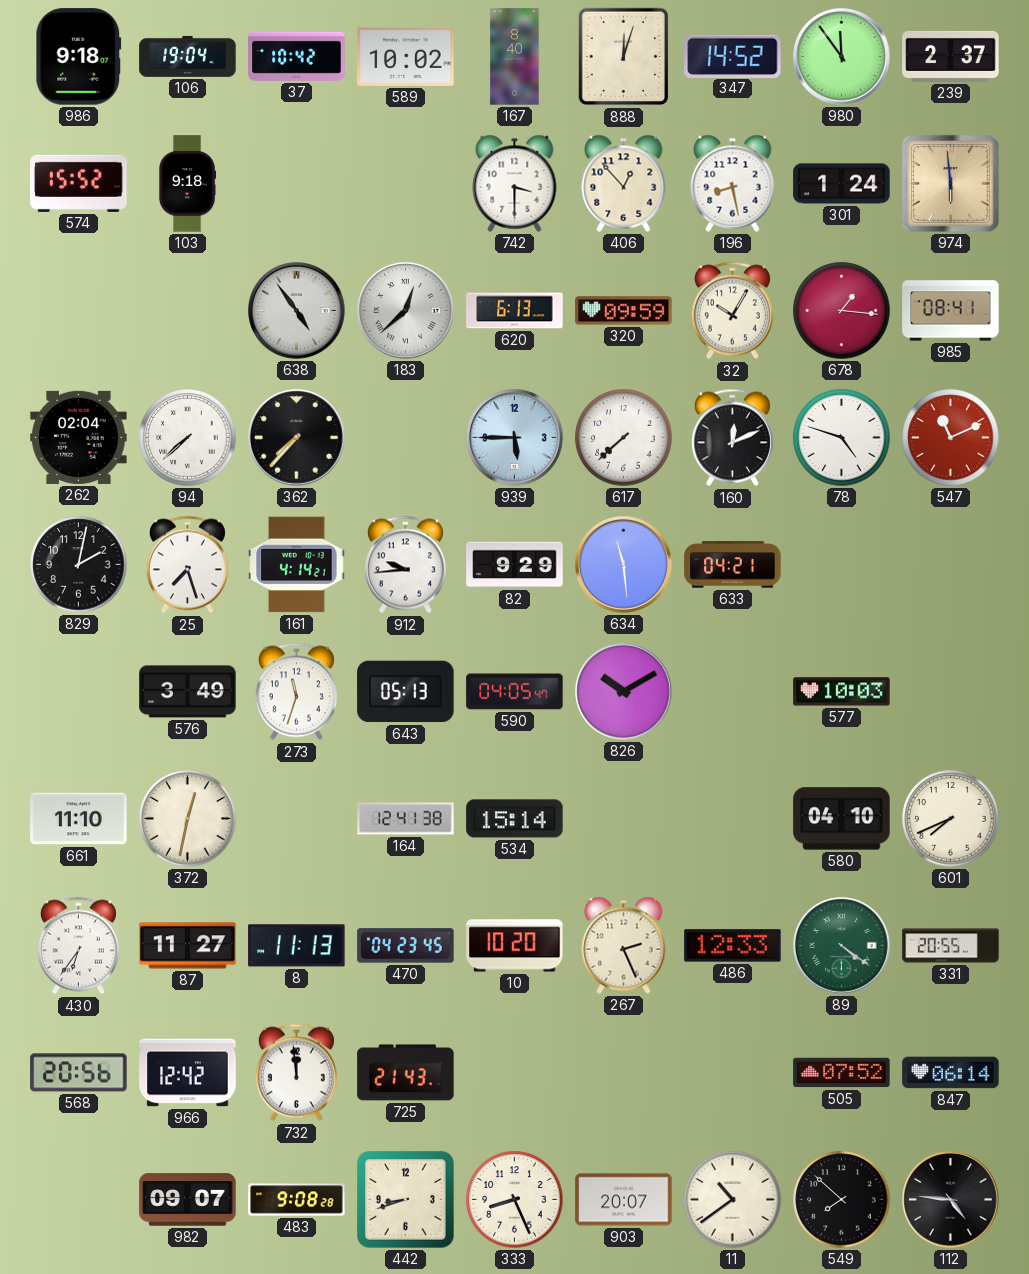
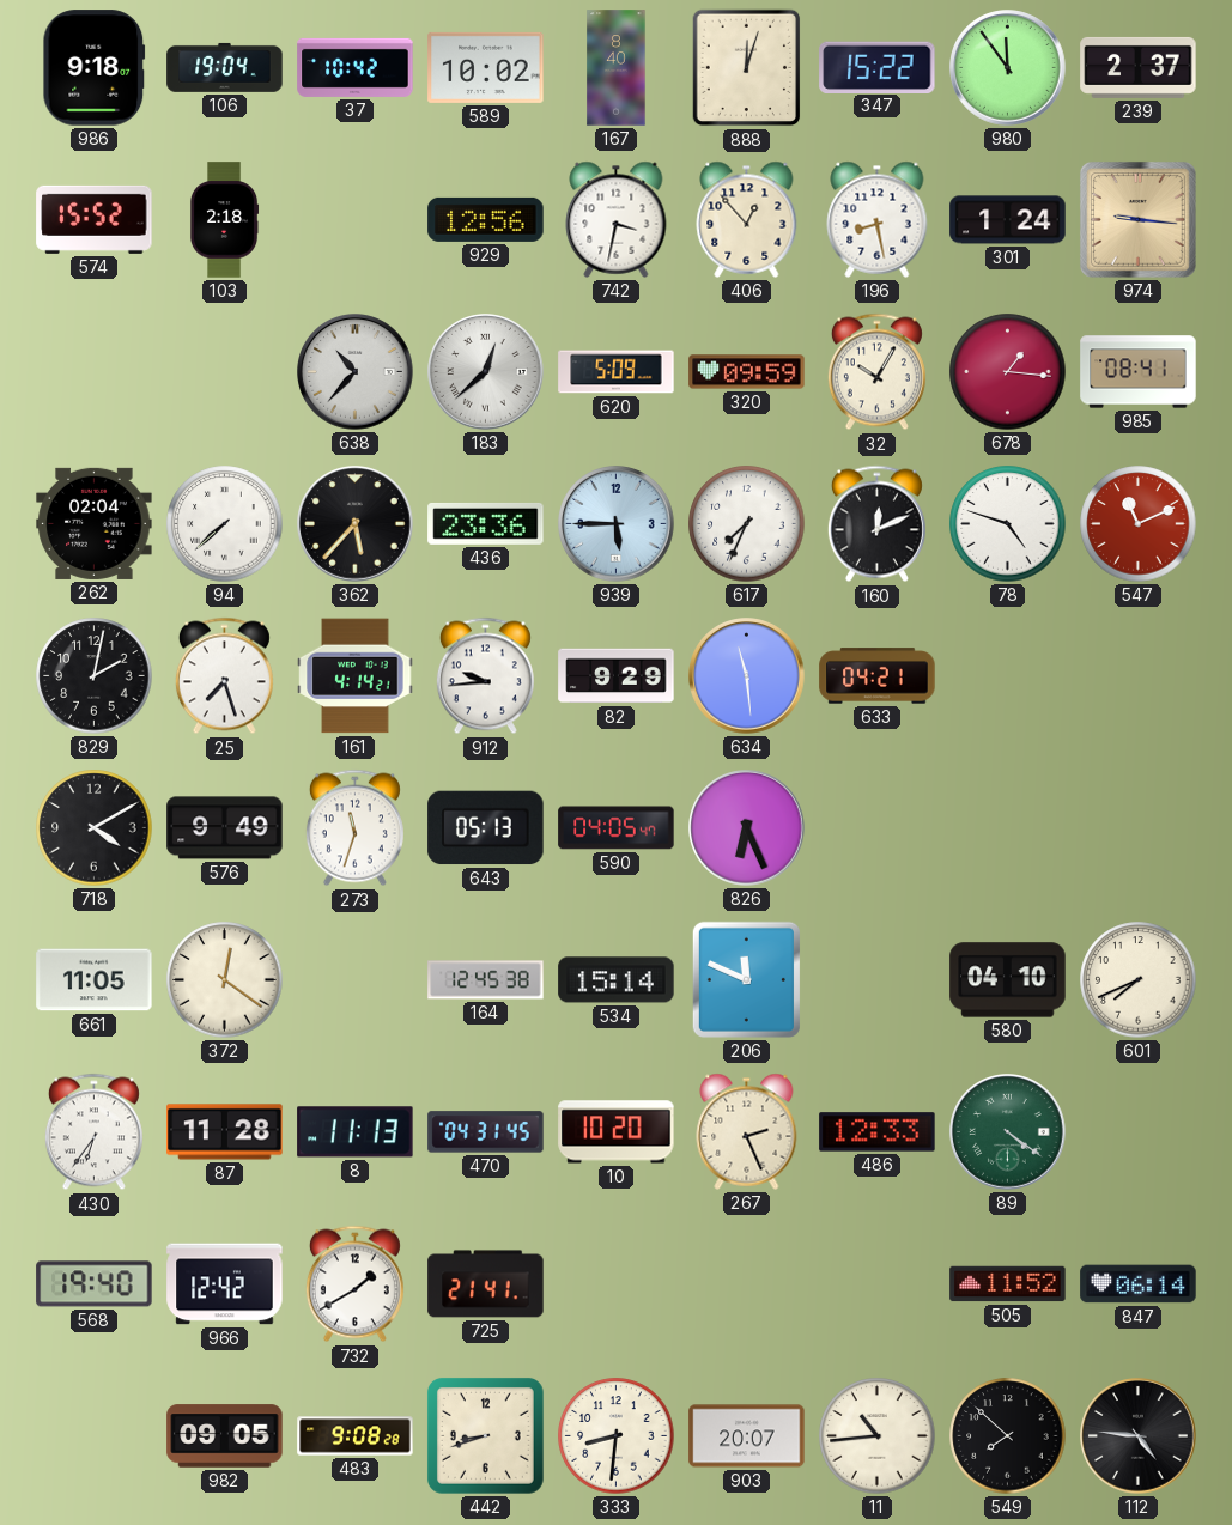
347: 14:52 -> 15:22 (878, 67)
103: 9:18 -> 2:18 (225, 220)
929: none -> 12:56 (486, 219)
742: 3:30 -> 3:32 (617, 219)
974: 5:59 -> 9:16 (1137, 219)
638: 4:54 -> 10:37 (356, 372)
620: 6:13 -> 5:09 (617, 372)
362: 7:37 -> 5:37 (356, 524)
436: none -> 23:36 (486, 523)
617: 7:38 -> 7:34 (747, 524)
718: none -> 4:10 (95, 828)
576: 3:49 -> 9:49 (225, 828)
826: 10:10 -> 6:26 (747, 828)
577: 10:03 -> none (842, 692)
661: 11:10 -> 11:05 (95, 980)
372: 12:32 -> 12:21 (225, 980)
164: 12:41 -> 12:45 (486, 980)
206: none -> 11:49 (746, 979)
87: 11:27 -> 11:28 (225, 1132)
470: 04:23 -> 04:31 (486, 1132)
331: 20:55 -> none (951, 946)
568: 20:56 -> 19:40 (95, 1284)
732: 11:59 -> 1:40 (354, 1284)
725: 21:43 -> 21:41 (486, 1284)
505: 07:52 -> 11:52 (1008, 1284)
982: 09:07 -> 09:05 (225, 1436)
333: 8:26 -> 8:31 (617, 1436)
11: 10:39 -> 10:44 (878, 1436)
